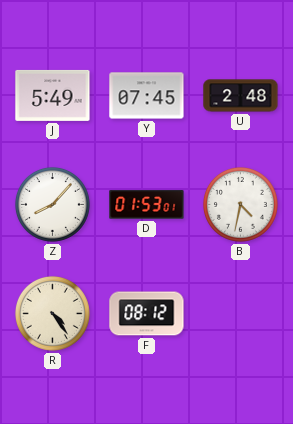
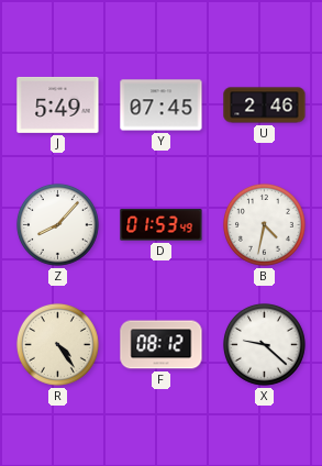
U: 2:48 -> 2:46 (265, 106)
D: 01:53:01 -> 01:53:49 (162, 225)
X: none -> 9:22 (264, 344)
